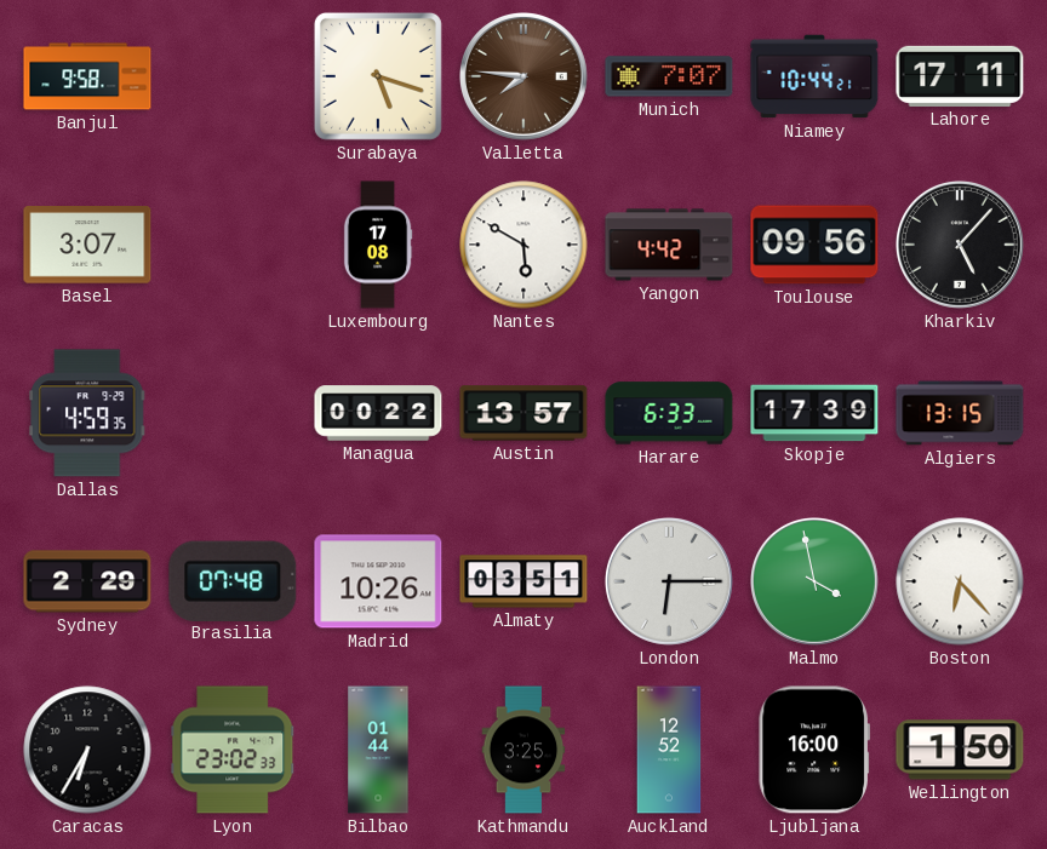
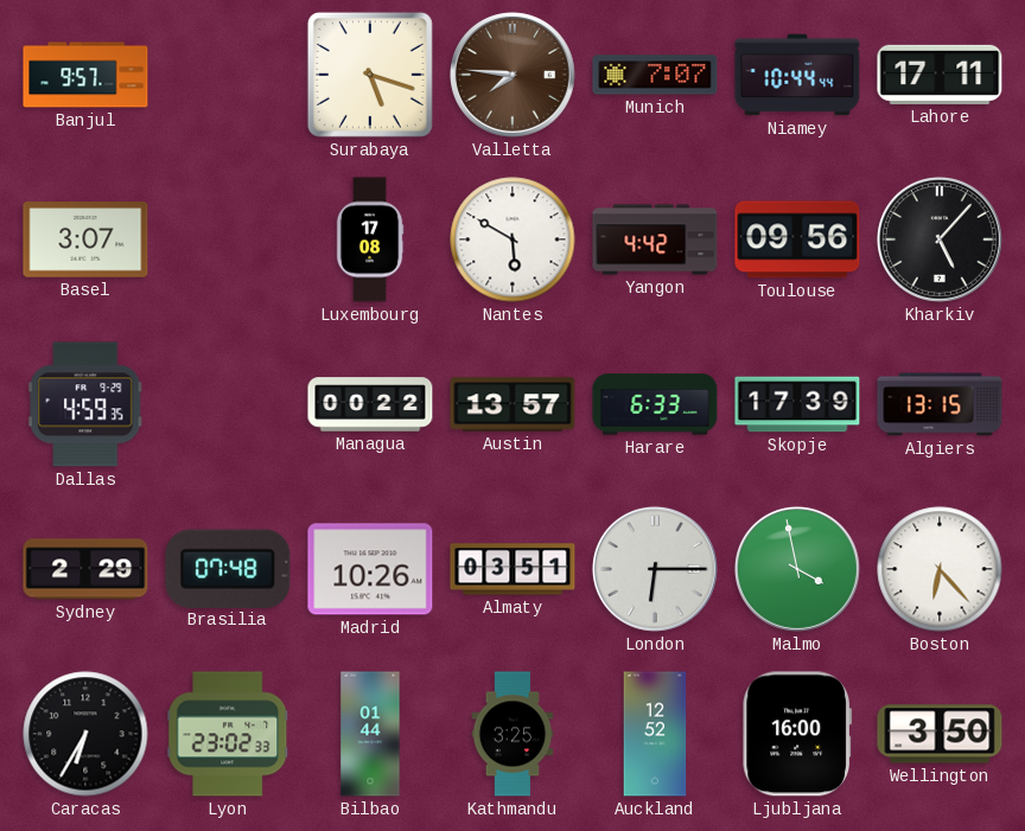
Banjul: 9:58 -> 9:57 (85, 75)
Niamey: 10:44:21 -> 10:44:44 (797, 75)
Wellington: 1:50 -> 3:50 (940, 734)
